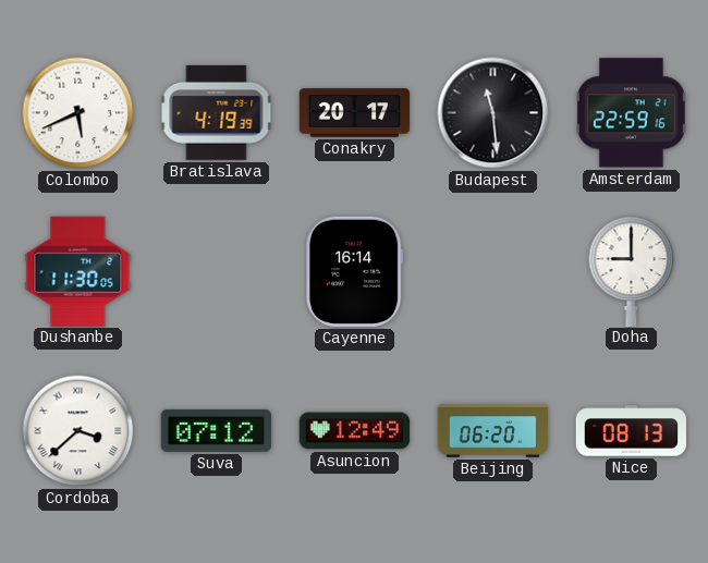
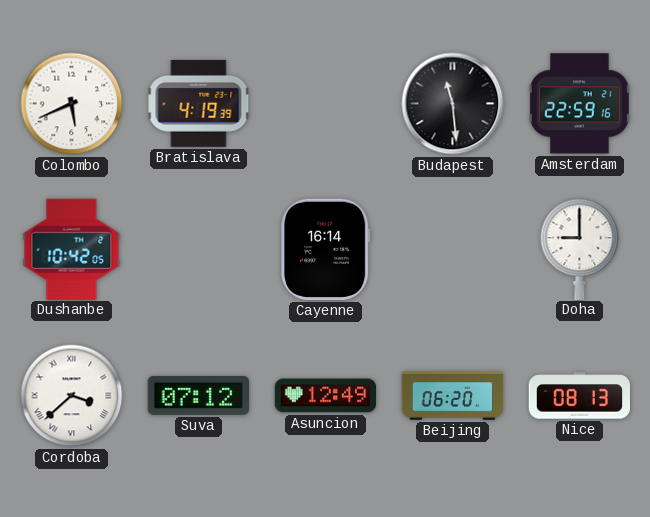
Conakry: 20:17 -> none (355, 113)
Dushanbe: 11:30 -> 10:42 (72, 249)
